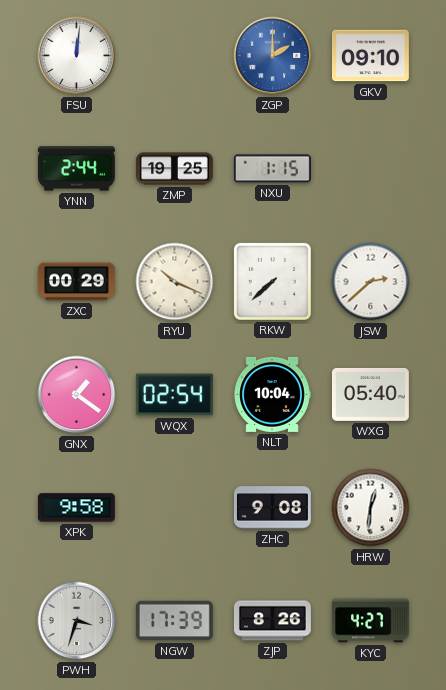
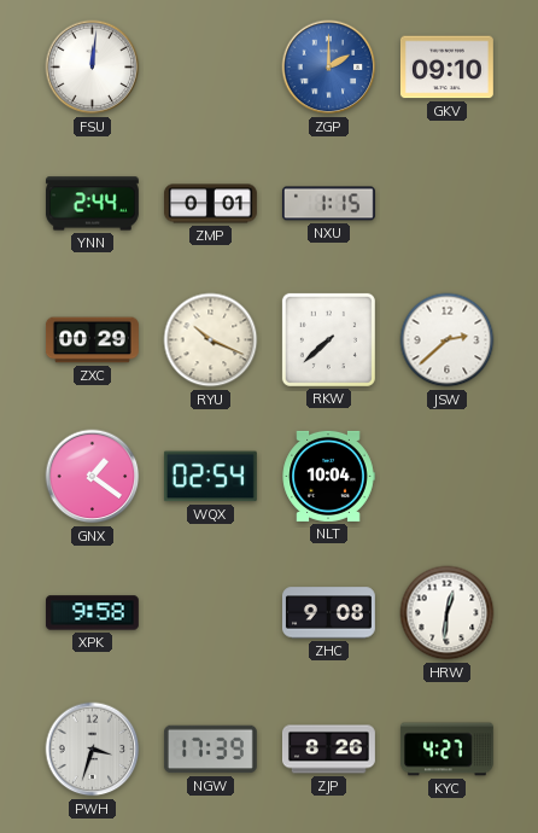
ZMP: 19:25 -> 0:01 (211, 204)
WXG: 05:40 -> none (370, 394)
